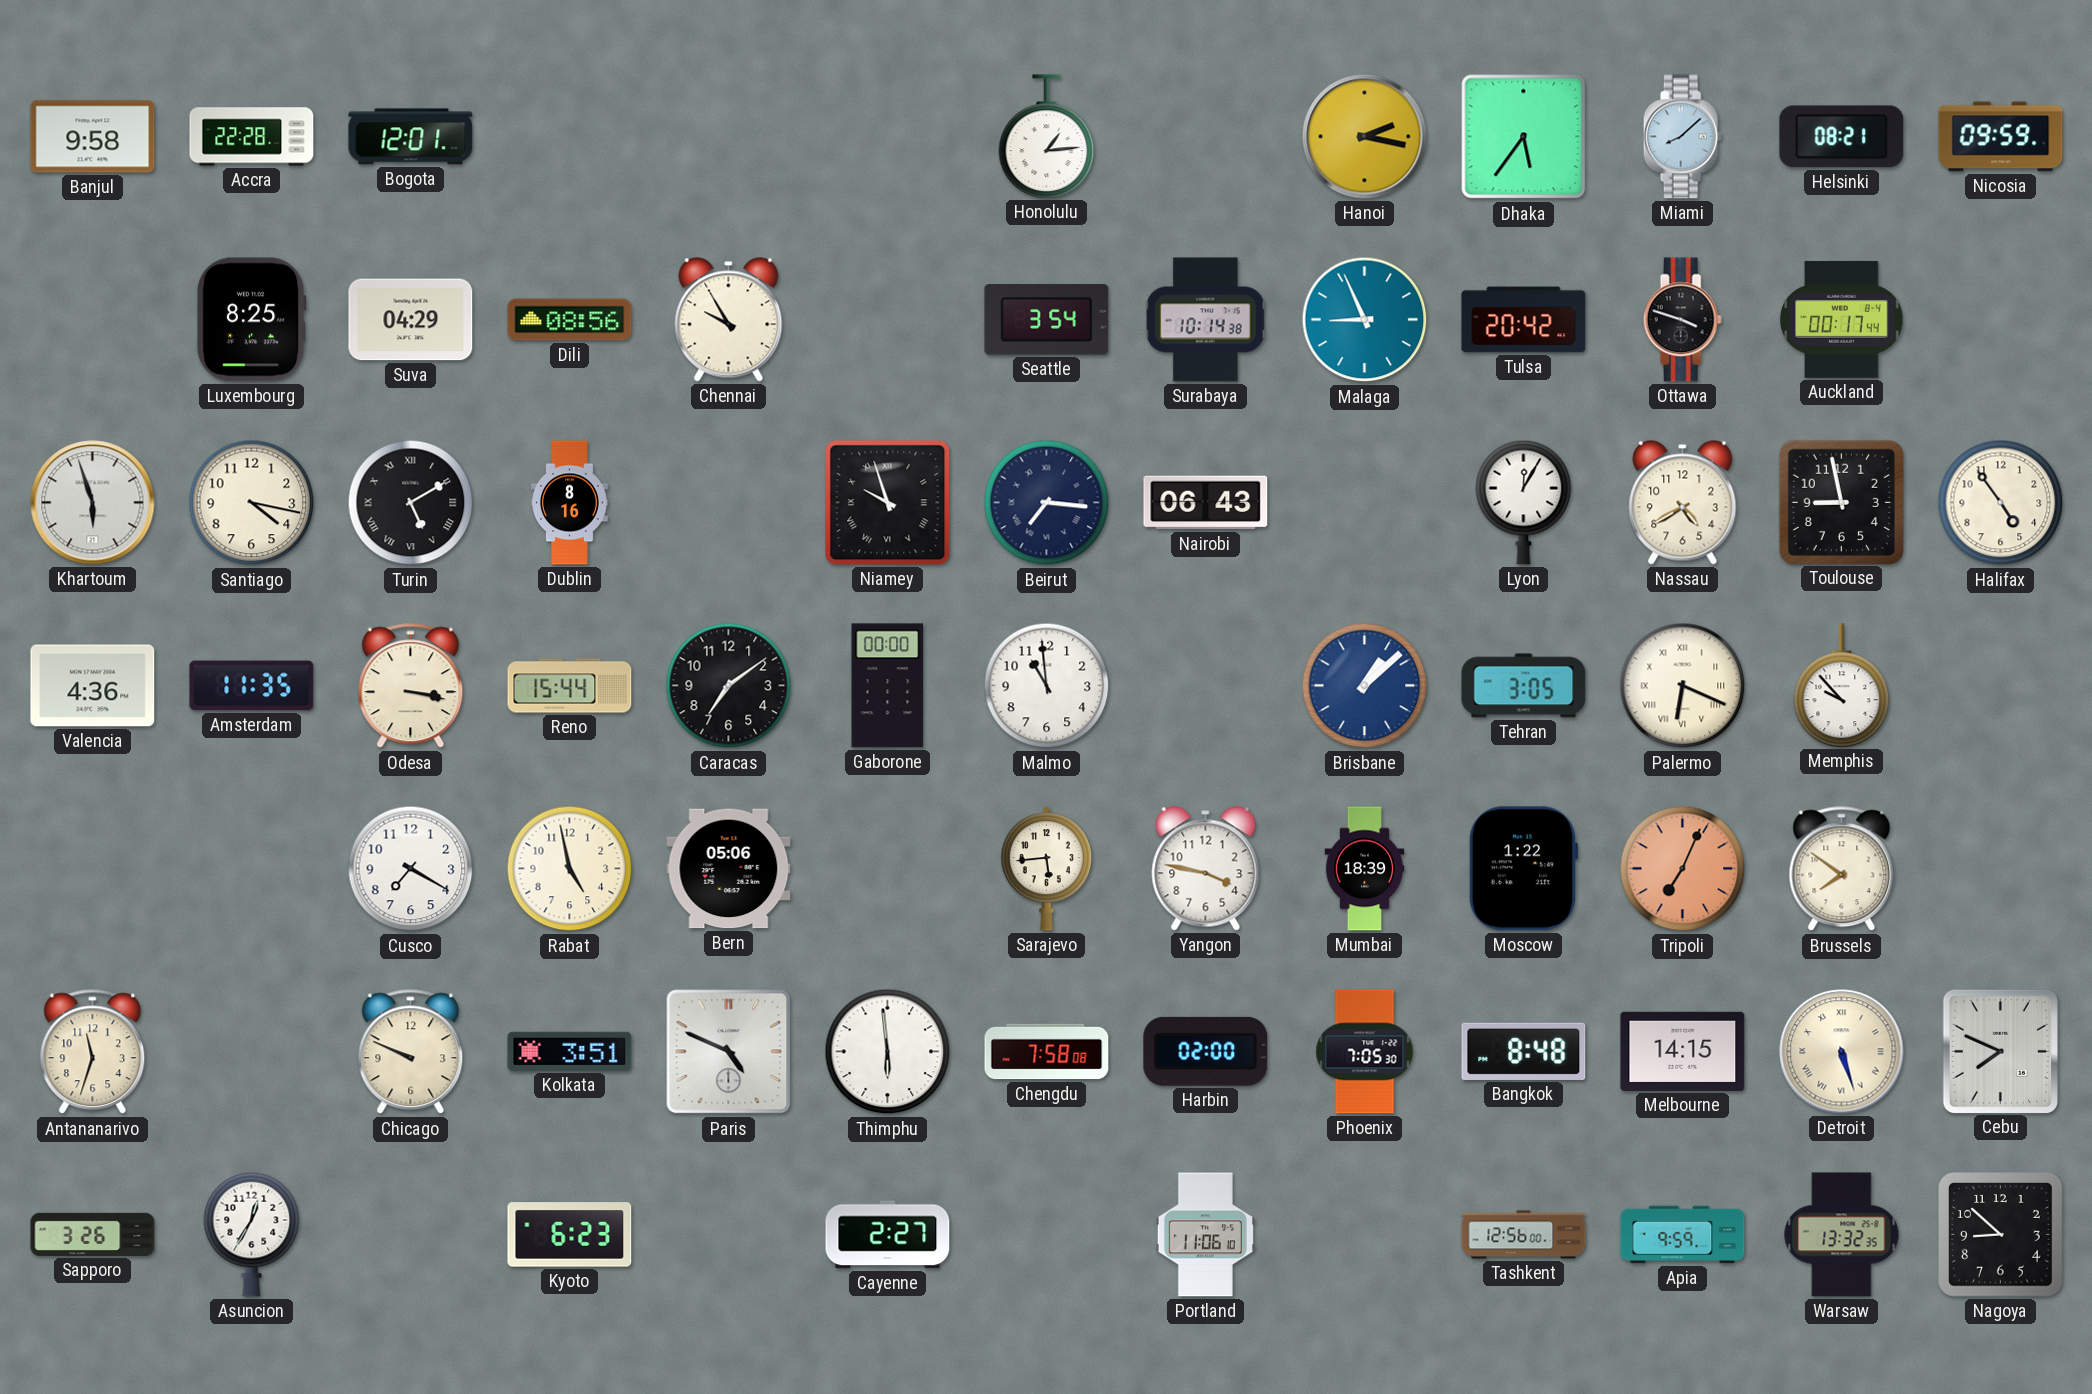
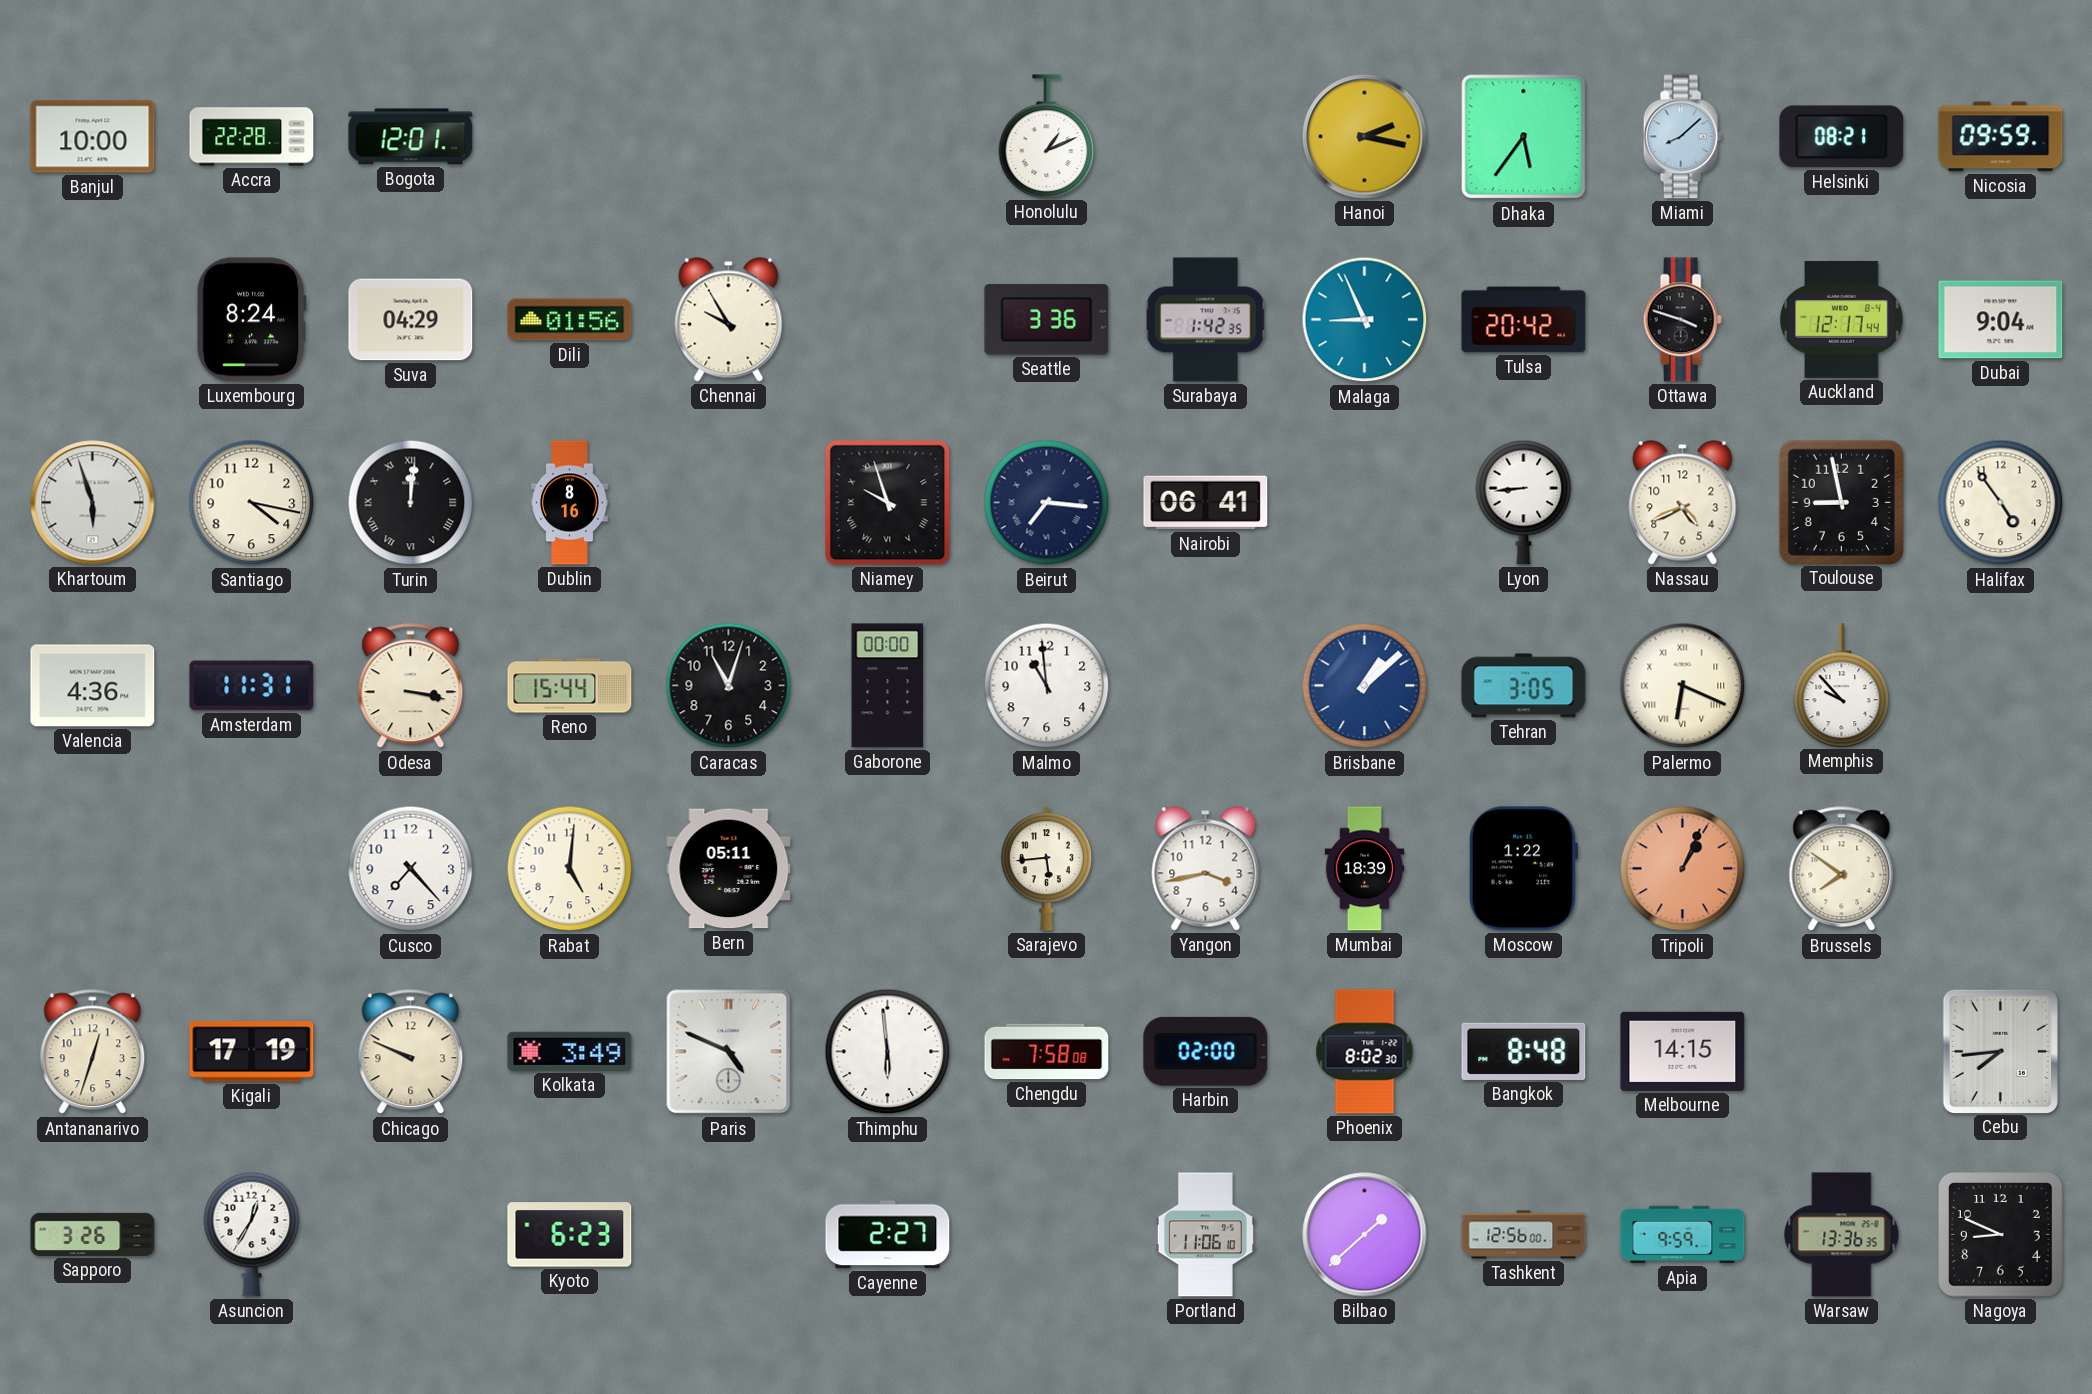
Banjul: 9:58 -> 10:00 (93, 137)
Honolulu: 1:14 -> 1:11 (1047, 136)
Luxembourg: 8:25 -> 8:24 (251, 320)
Dili: 08:56 -> 01:56 (570, 320)
Seattle: 3:54 -> 3:36 (1047, 320)
Surabaya: 10:14 -> 1:42 (1205, 320)
Auckland: 00:17 -> 12:17 (1842, 319)
Dubai: none -> 9:04 (2001, 320)
Turin: 5:10 -> 12:01 (411, 503)
Nairobi: 06:43 -> 06:41 (1206, 503)
Lyon: 12:05 -> 8:44 (1524, 502)
Nassau: 4:40 -> 4:41 (1683, 503)
Amsterdam: 11:35 -> 11:31 (252, 686)
Caracas: 7:09 -> 11:03 (729, 686)
Cusco: 7:20 -> 7:23 (411, 869)
Rabat: 4:58 -> 5:01 (570, 869)
Bern: 05:06 -> 05:11 (729, 869)
Yangon: 3:47 -> 3:43 (1206, 869)
Tripoli: 7:04 -> 1:04 (1683, 869)
Antananarivo: 11:33 -> 12:33 (93, 1052)
Kigali: none -> 17:19 (252, 1052)
Kolkata: 3:51 -> 3:49 (570, 1051)
Phoenix: 7:05 -> 8:02 (1365, 1052)
Detroit: 5:27 -> none (1842, 1052)
Cebu: 7:49 -> 7:44 (2000, 1051)
Bilbao: none -> 1:38 (1365, 1235)
Warsaw: 13:32 -> 13:36 (1842, 1235)
Nagoya: 8:52 -> 8:49 (2001, 1235)
